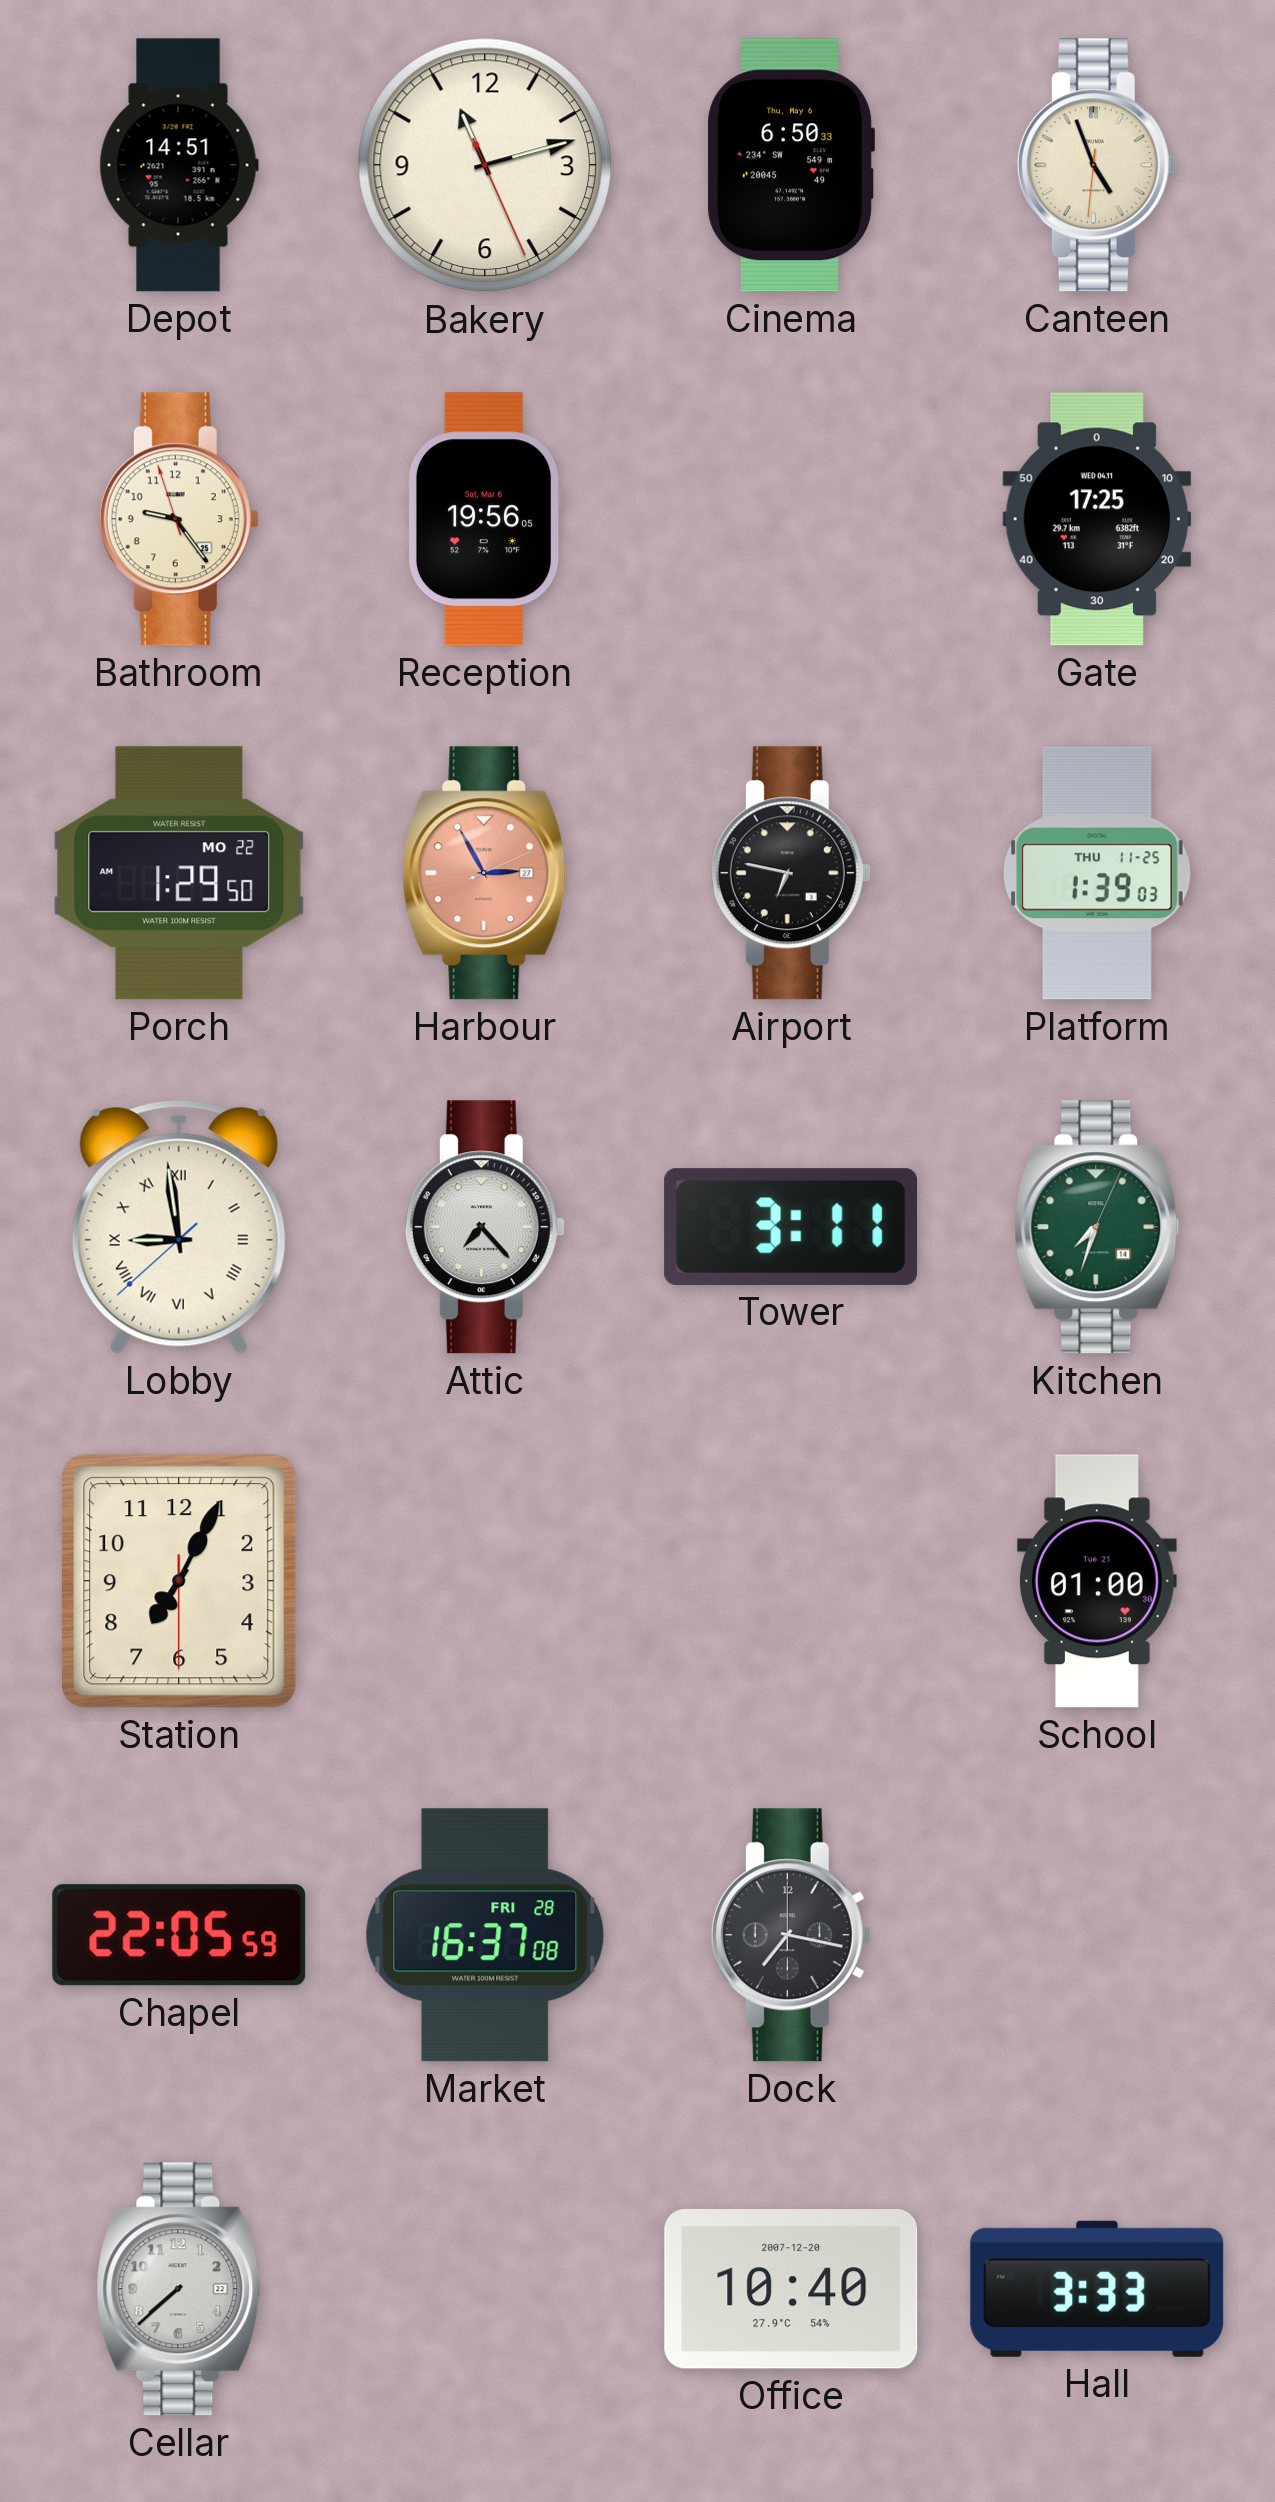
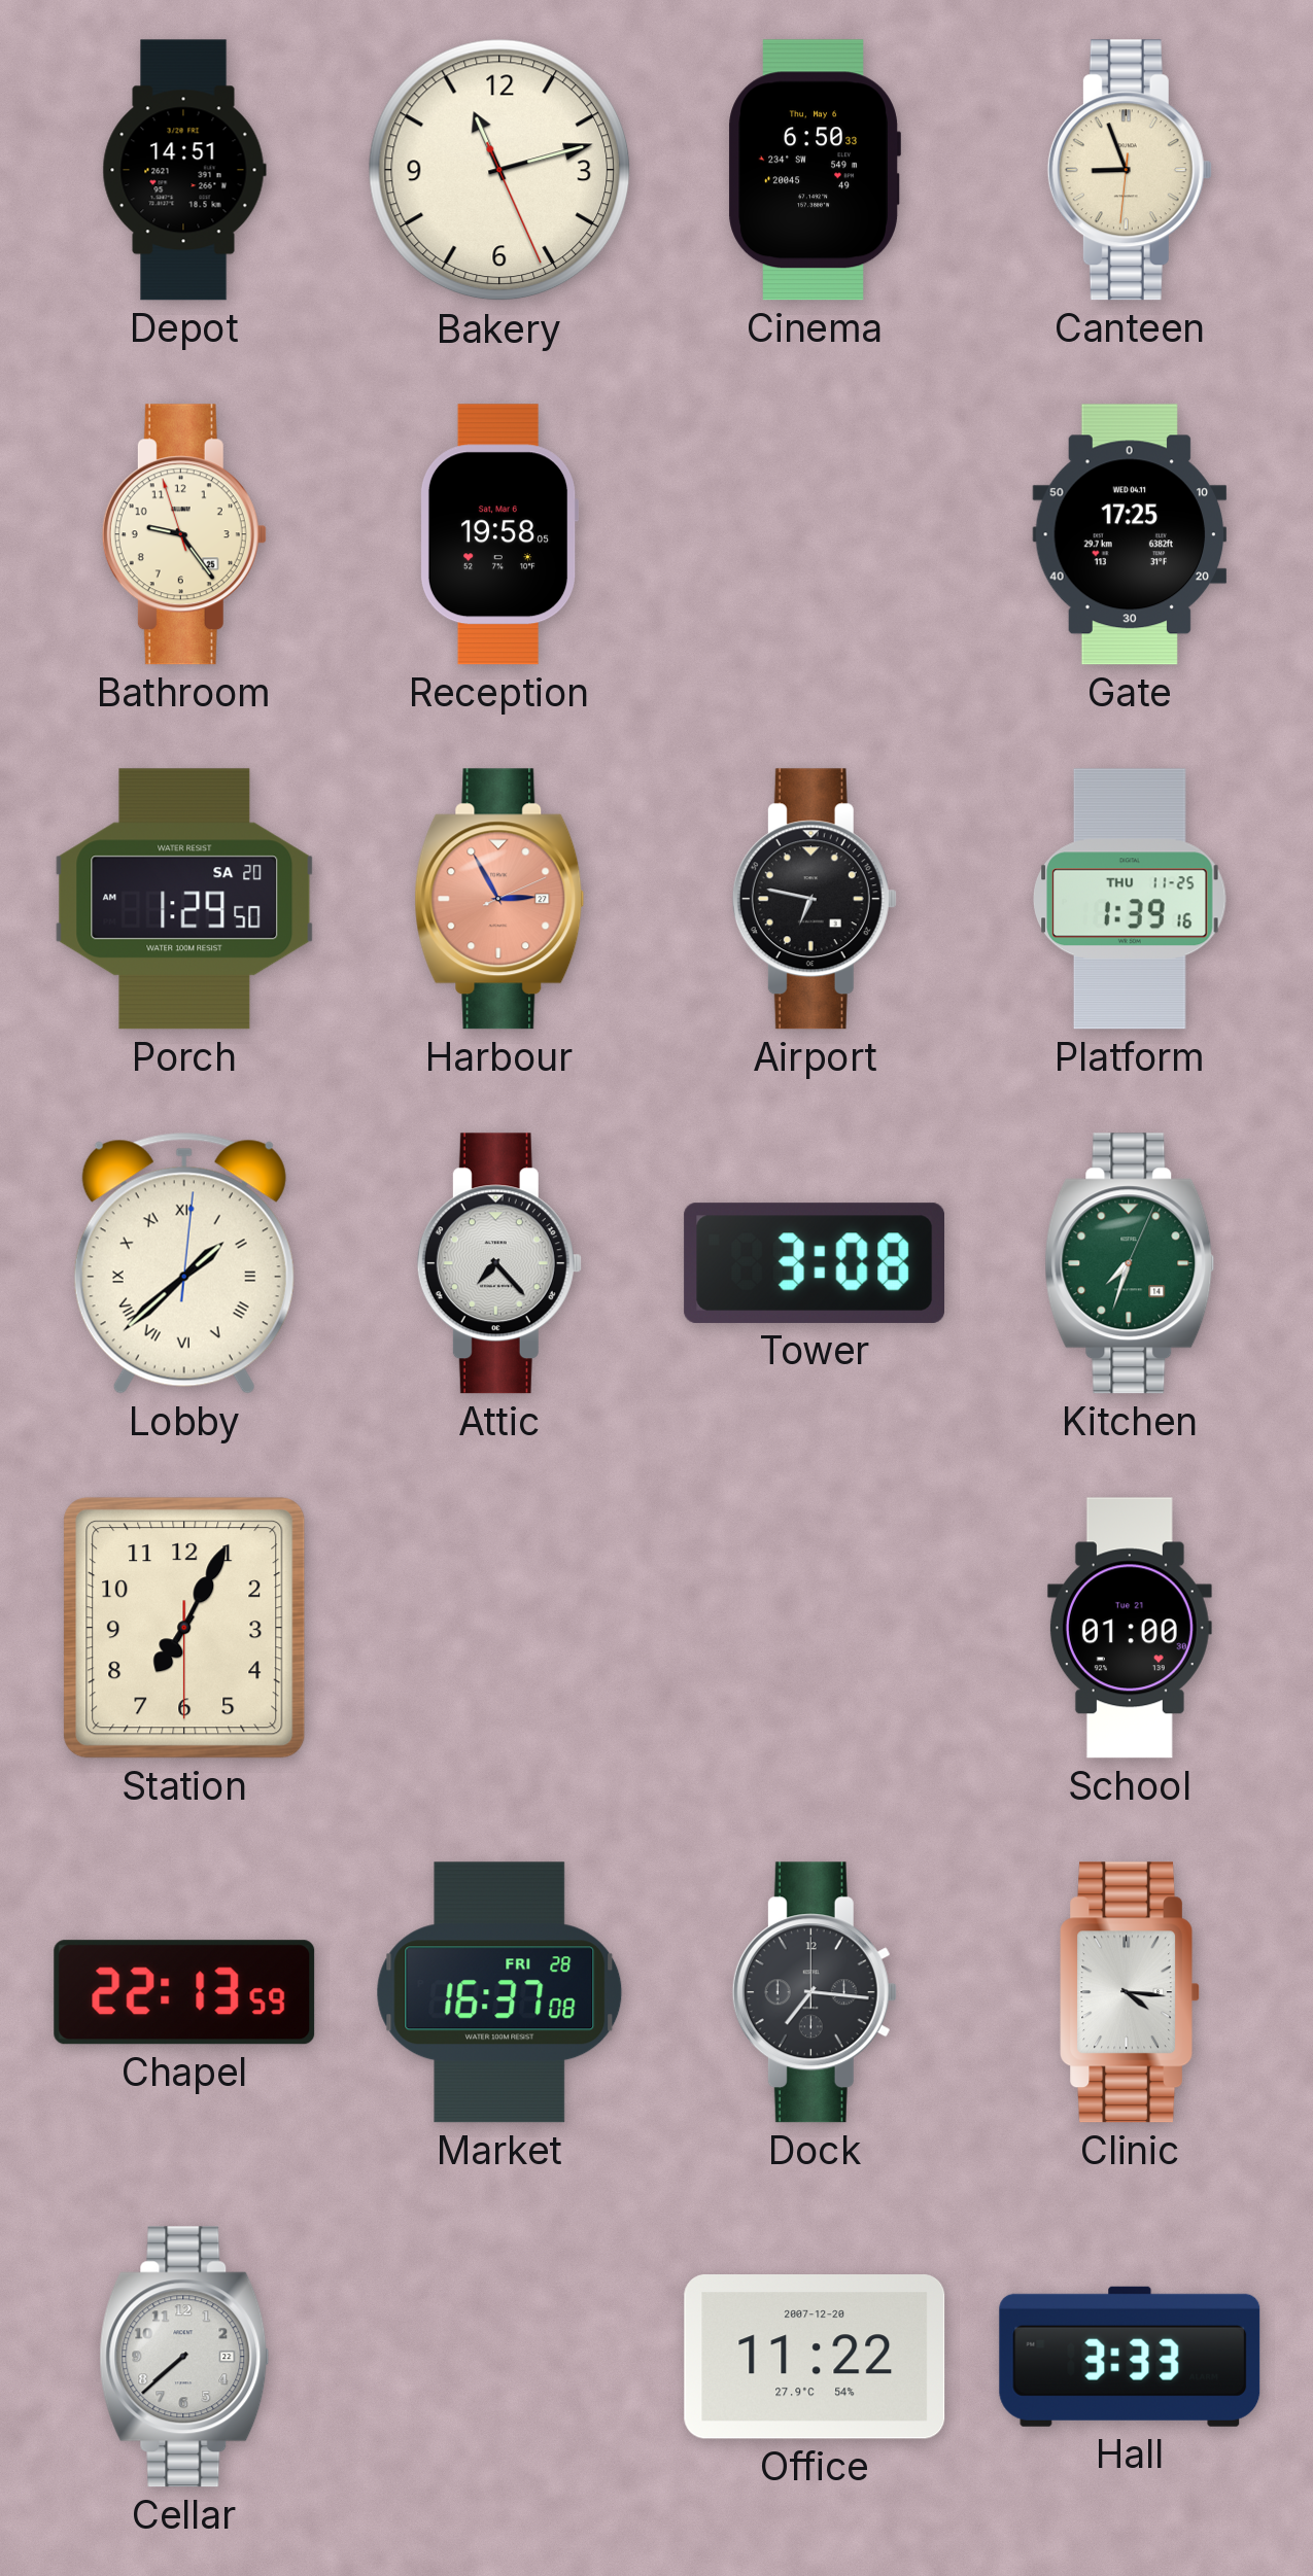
Canteen: 4:56 -> 8:56 (1130, 170)
Reception: 19:56 -> 19:58 (499, 534)
Porch date: MO 22 -> SA 20 (184, 899)
Platform: 1:39:03 -> 1:39:16 (1130, 899)
Lobby: 8:58 -> 1:38 (184, 1263)
Tower: 3:11 -> 3:08 (814, 1263)
Chapel: 22:05 -> 22:13 (184, 1992)
Dock: 7:17 -> 7:16 (815, 1992)
Clinic: none -> 4:16 (1130, 1992)
Office: 10:40 -> 11:22 (815, 2358)
